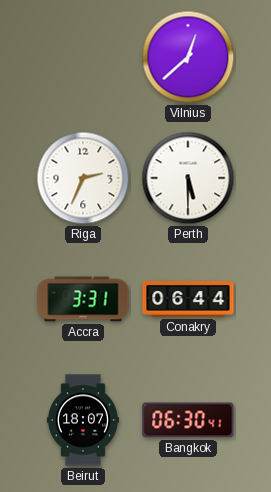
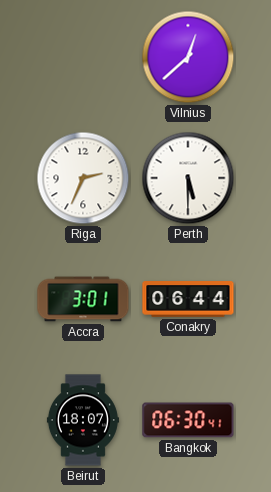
Accra: 3:31 -> 3:01 (83, 299)
